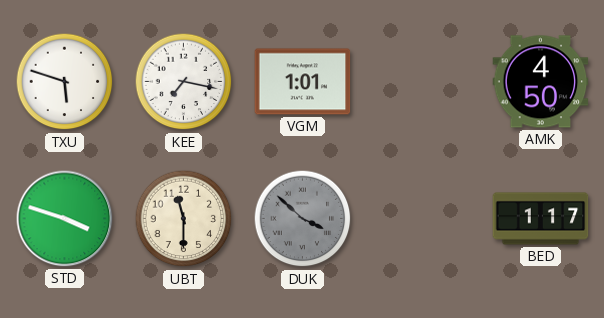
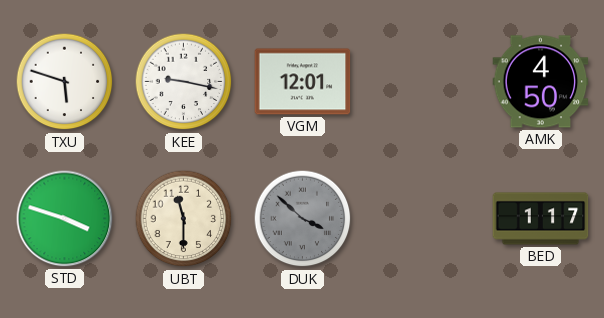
KEE: 7:17 -> 9:17 (184, 82)
VGM: 1:01 -> 12:01 (303, 82)
